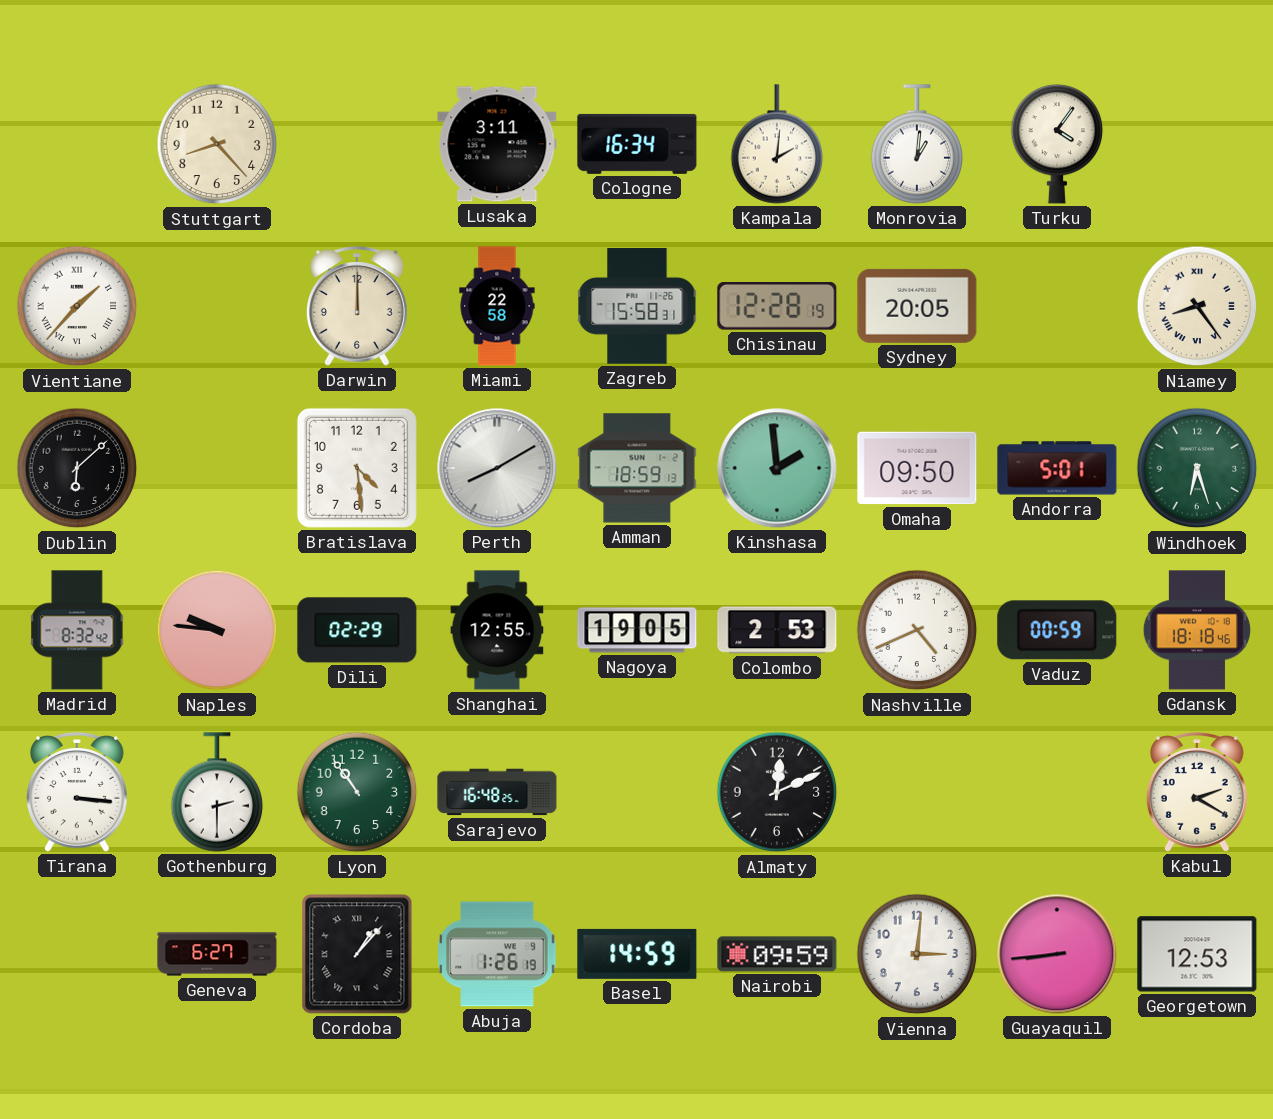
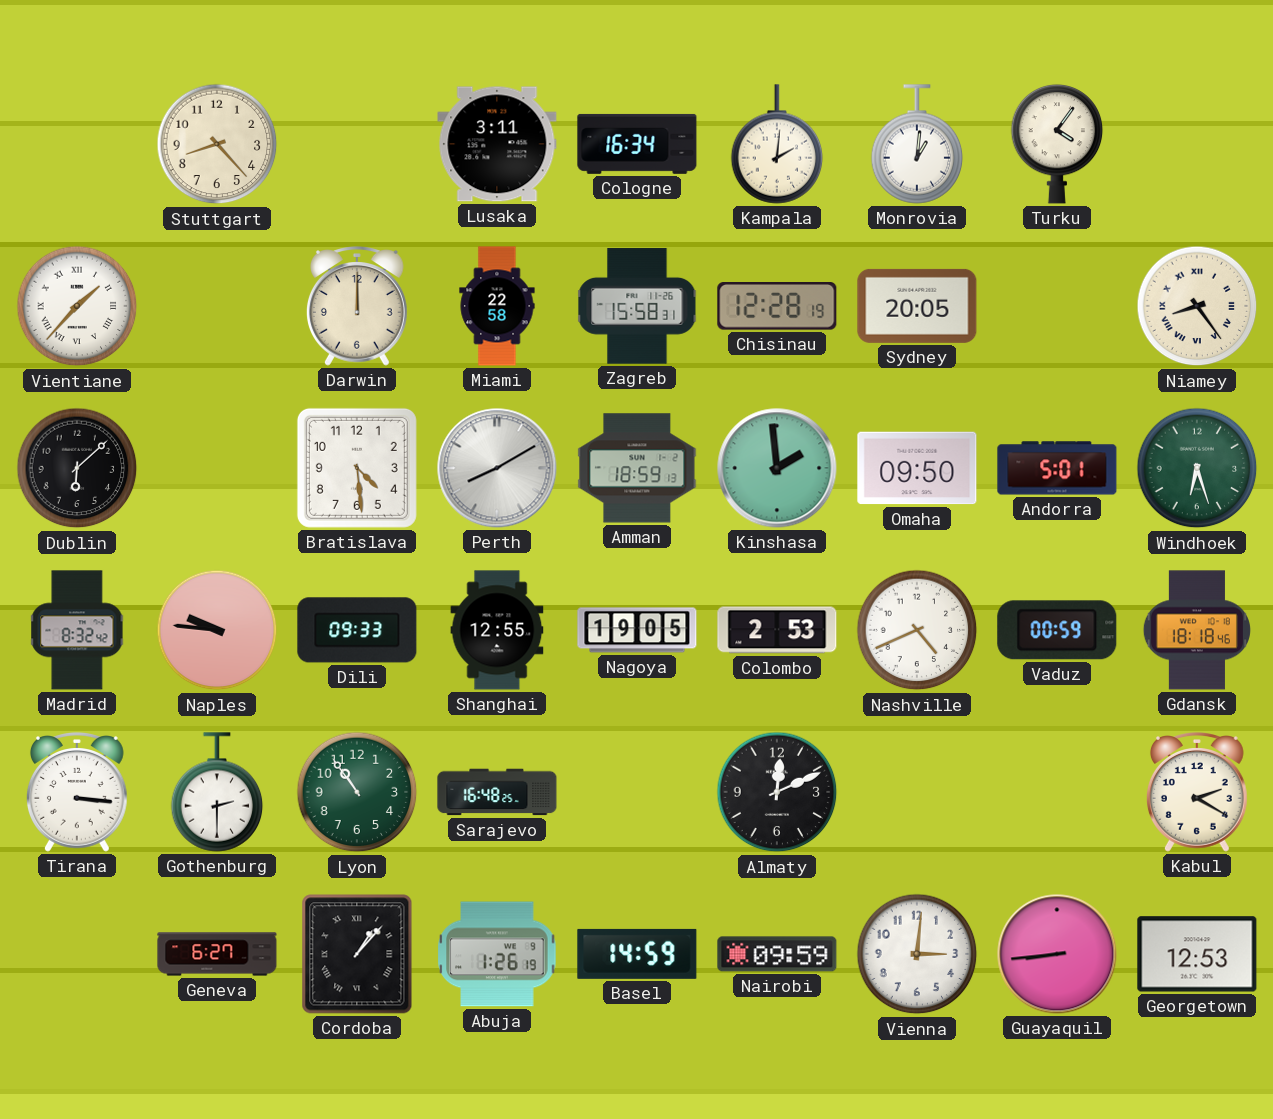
Dili: 02:29 -> 09:33 (357, 630)
